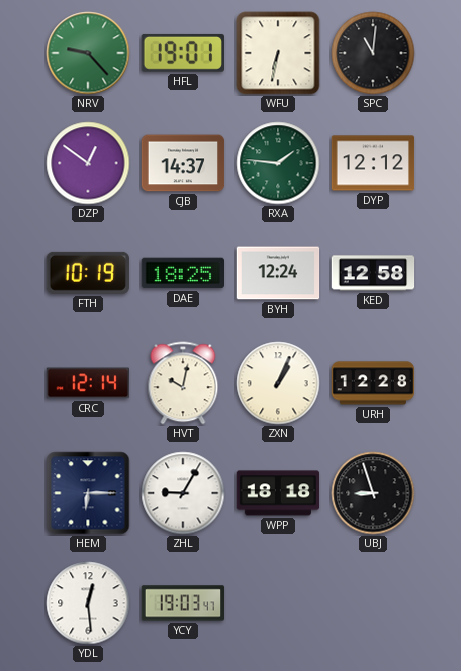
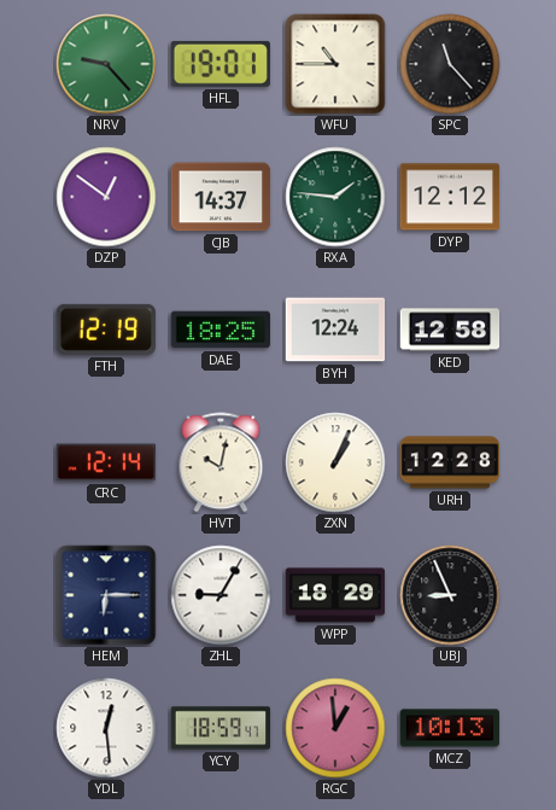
WFU: 6:32 -> 10:45 (335, 64)
SPC: 11:01 -> 11:23 (450, 64)
FTH: 10:19 -> 12:19 (105, 330)
WPP: 18:18 -> 18:29 (335, 595)
UBJ: 8:57 -> 8:56 (450, 595)
YCY: 19:03 -> 18:59 (221, 728)
RGC: none -> 12:59 (335, 728)
MCZ: none -> 10:13 (450, 728)
